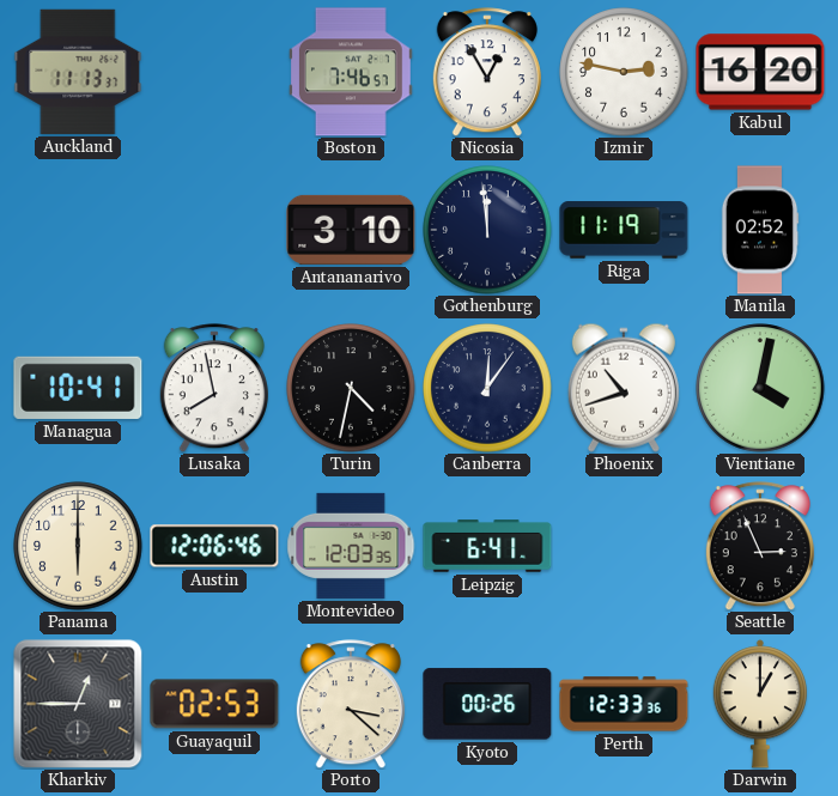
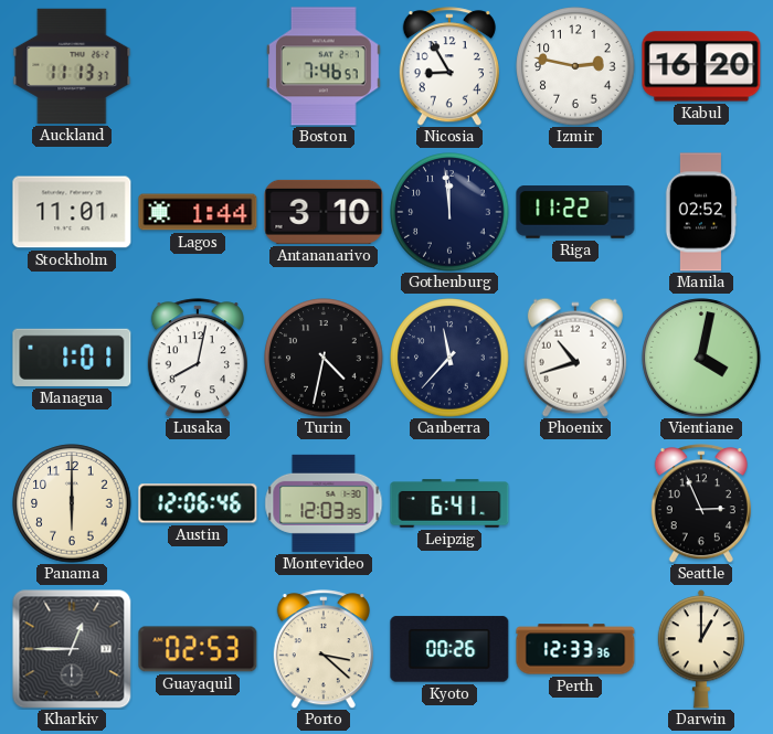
Nicosia: 12:55 -> 8:55 (449, 66)
Stockholm: none -> 11:01 (72, 212)
Lagos: none -> 1:44 (198, 212)
Riga: 11:19 -> 11:22 (575, 212)
Managua: 10:41 -> 1:01 (72, 358)
Lusaka: 7:58 -> 8:02 (198, 358)
Canberra: 12:06 -> 11:37 (449, 358)
